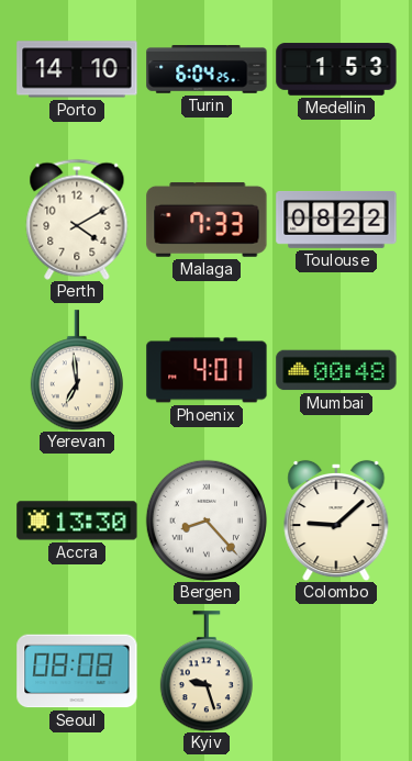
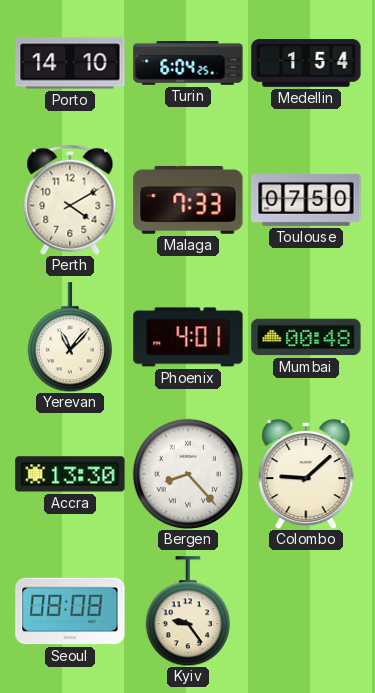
Medellin: 1:53 -> 1:54 (306, 63)
Toulouse: 08:22 -> 07:50 (306, 200)
Yerevan: 6:59 -> 11:07 (70, 337)
Kyiv: 9:27 -> 9:24 (188, 611)
